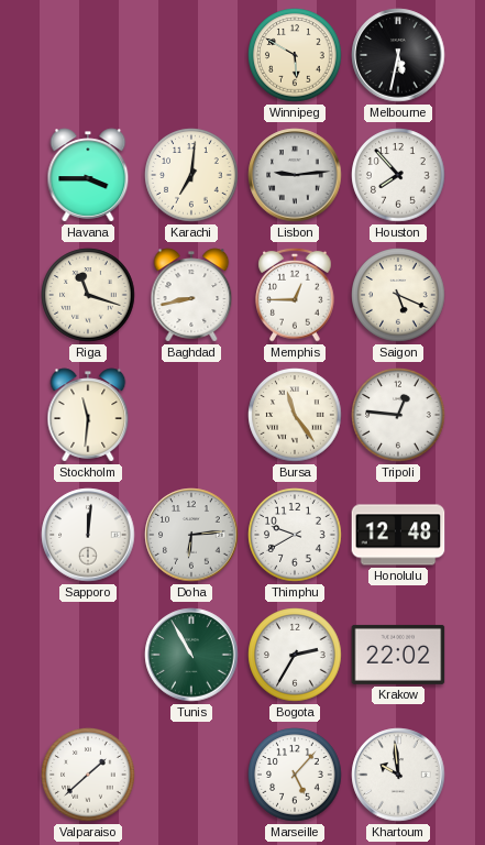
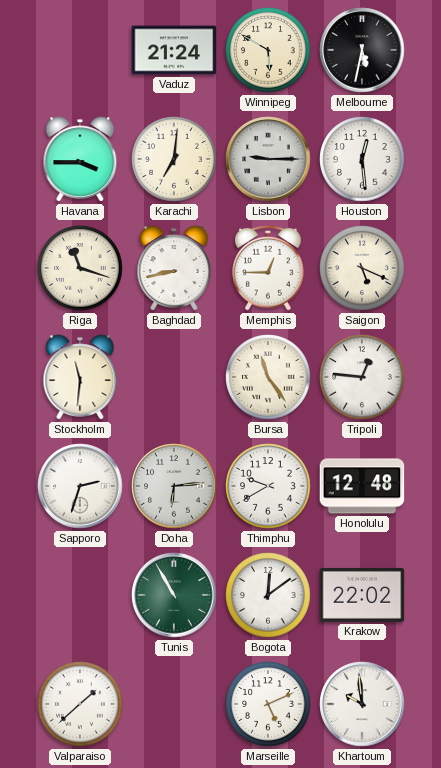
Vaduz: none -> 21:24 (174, 50)
Lisbon: 9:14 -> 9:15 (268, 159)
Houston: 7:53 -> 12:29 (362, 159)
Sapporo: 12:01 -> 2:33 (80, 486)
Bogota: 2:35 -> 12:09 (268, 595)
Marseille: 5:07 -> 5:11 (268, 704)
